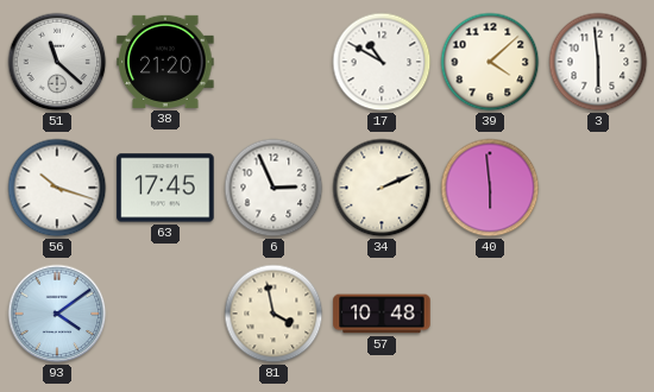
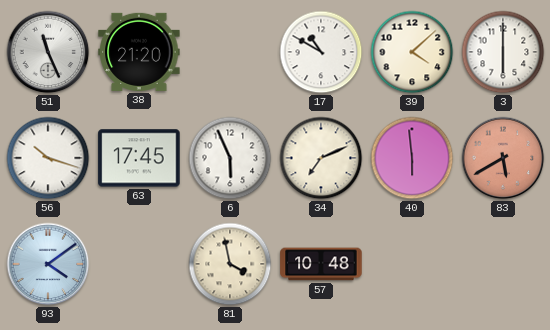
51: 11:22 -> 11:26 (48, 52)
3: 5:59 -> 6:00 (503, 52)
6: 2:56 -> 5:56 (230, 158)
34: 2:11 -> 7:11 (321, 158)
83: none -> 5:40 (503, 158)
